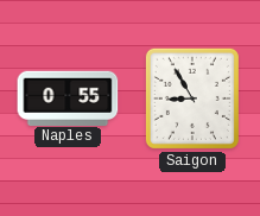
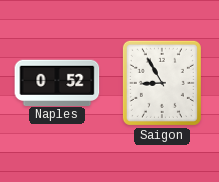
Naples: 0:55 -> 0:52 (57, 82)
